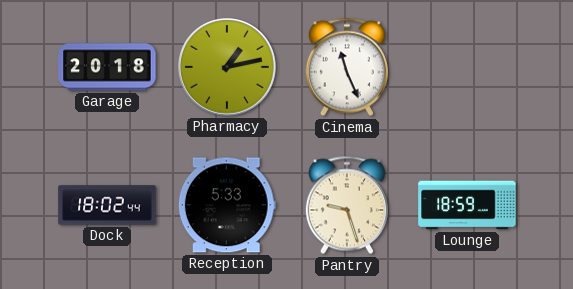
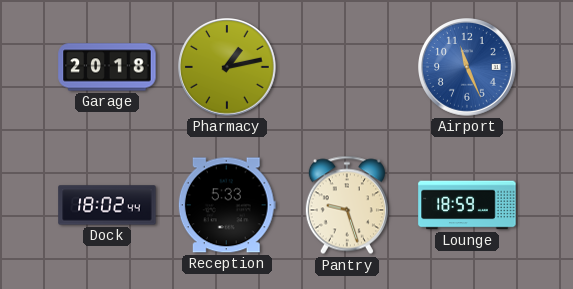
Cinema: 11:26 -> none (347, 67)
Airport: none -> 11:26 (468, 68)
